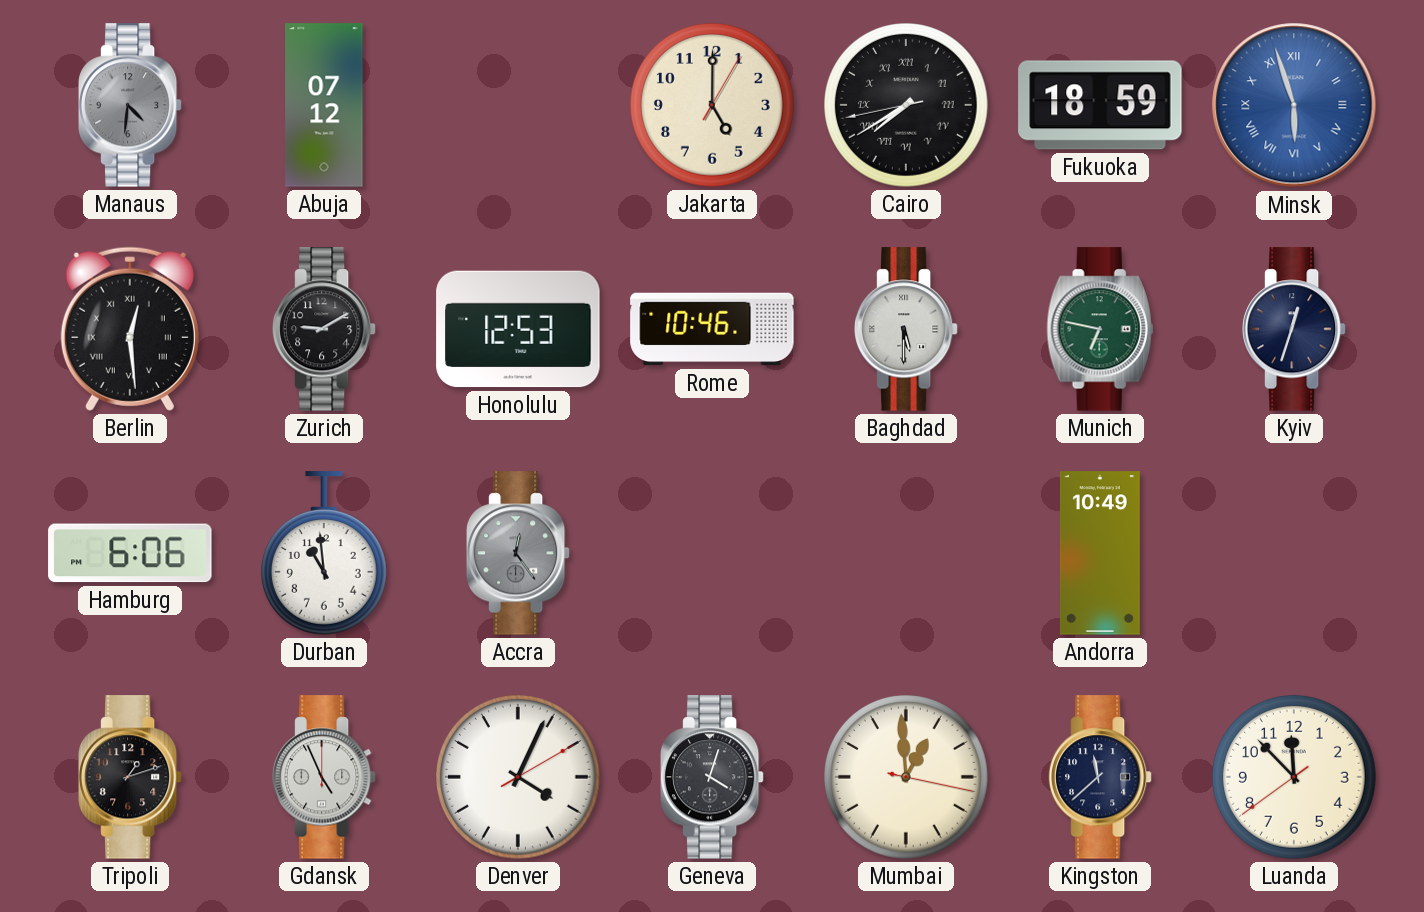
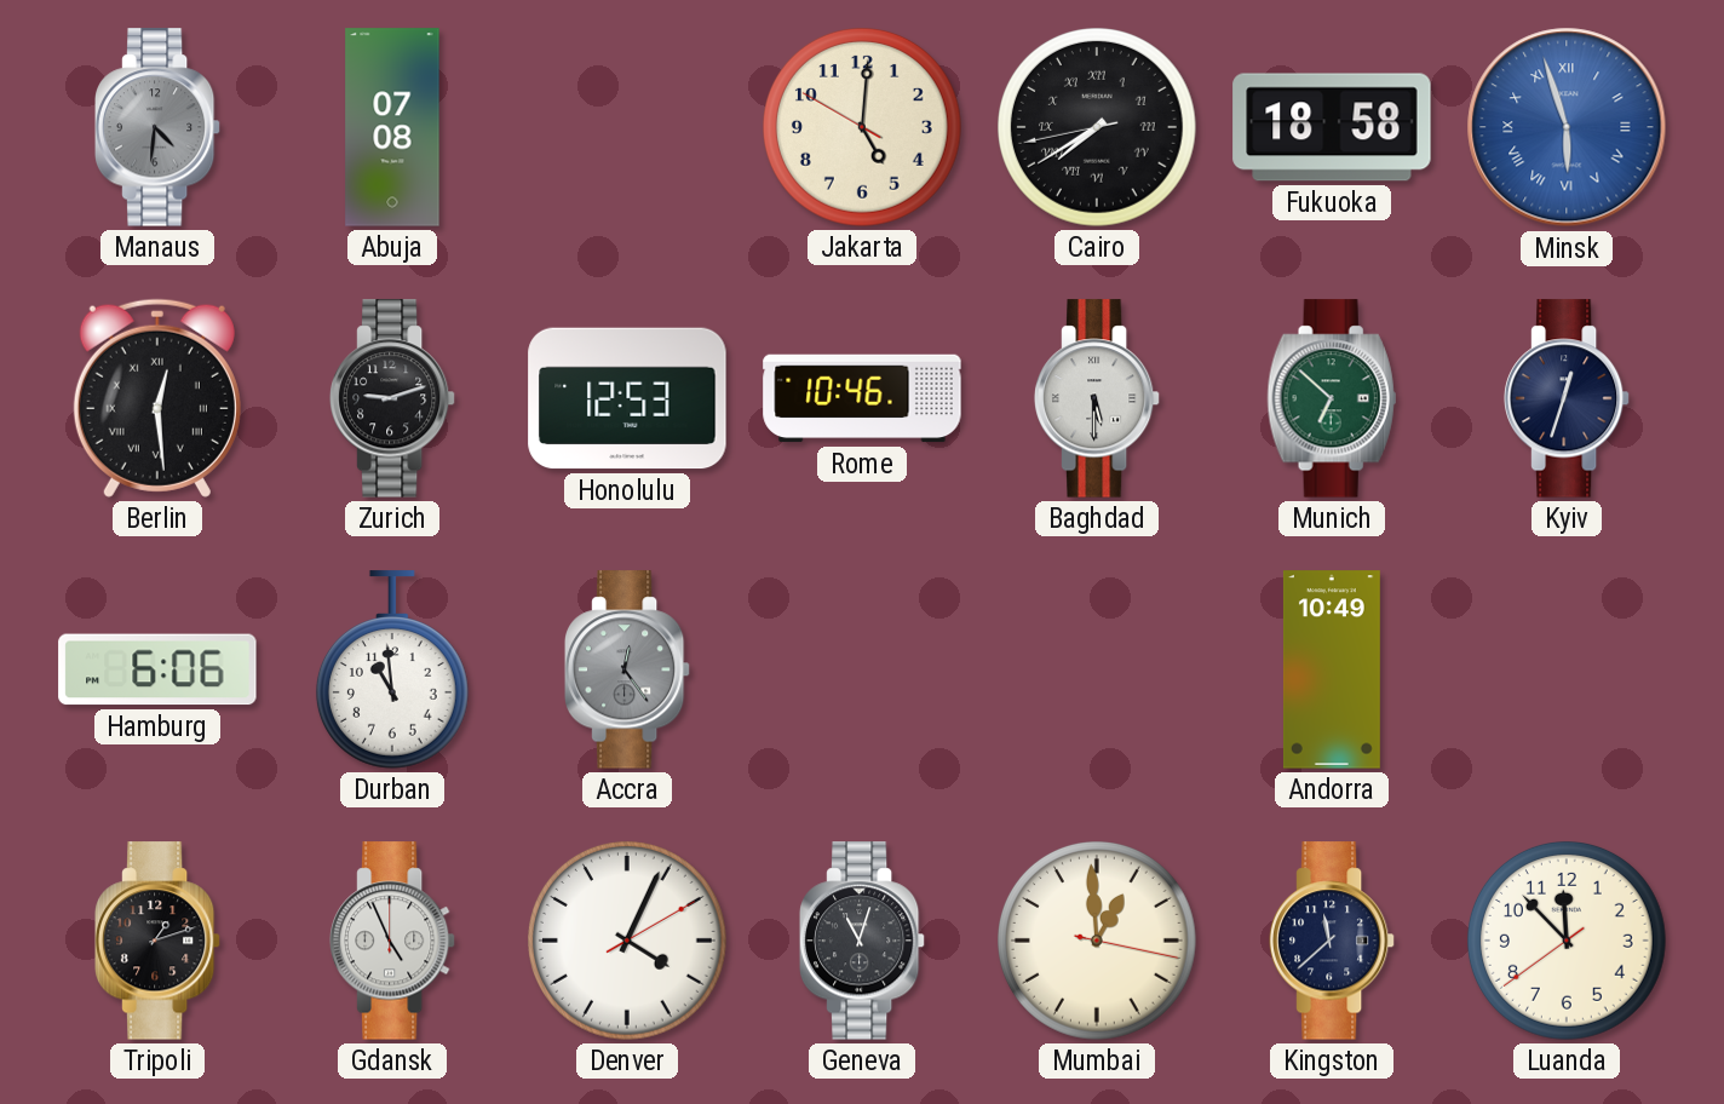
Abuja: 07:12 -> 07:08 (392, 127)
Jakarta: 5:00:05 -> 5:00:50 (863, 128)
Fukuoka: 18:59 -> 18:58 (1332, 127)
Zurich: 9:10 -> 9:12 (392, 398)
Munich: 6:47 -> 6:52 (1332, 398)
Geneva: 4:03 -> 11:03 (862, 941)
